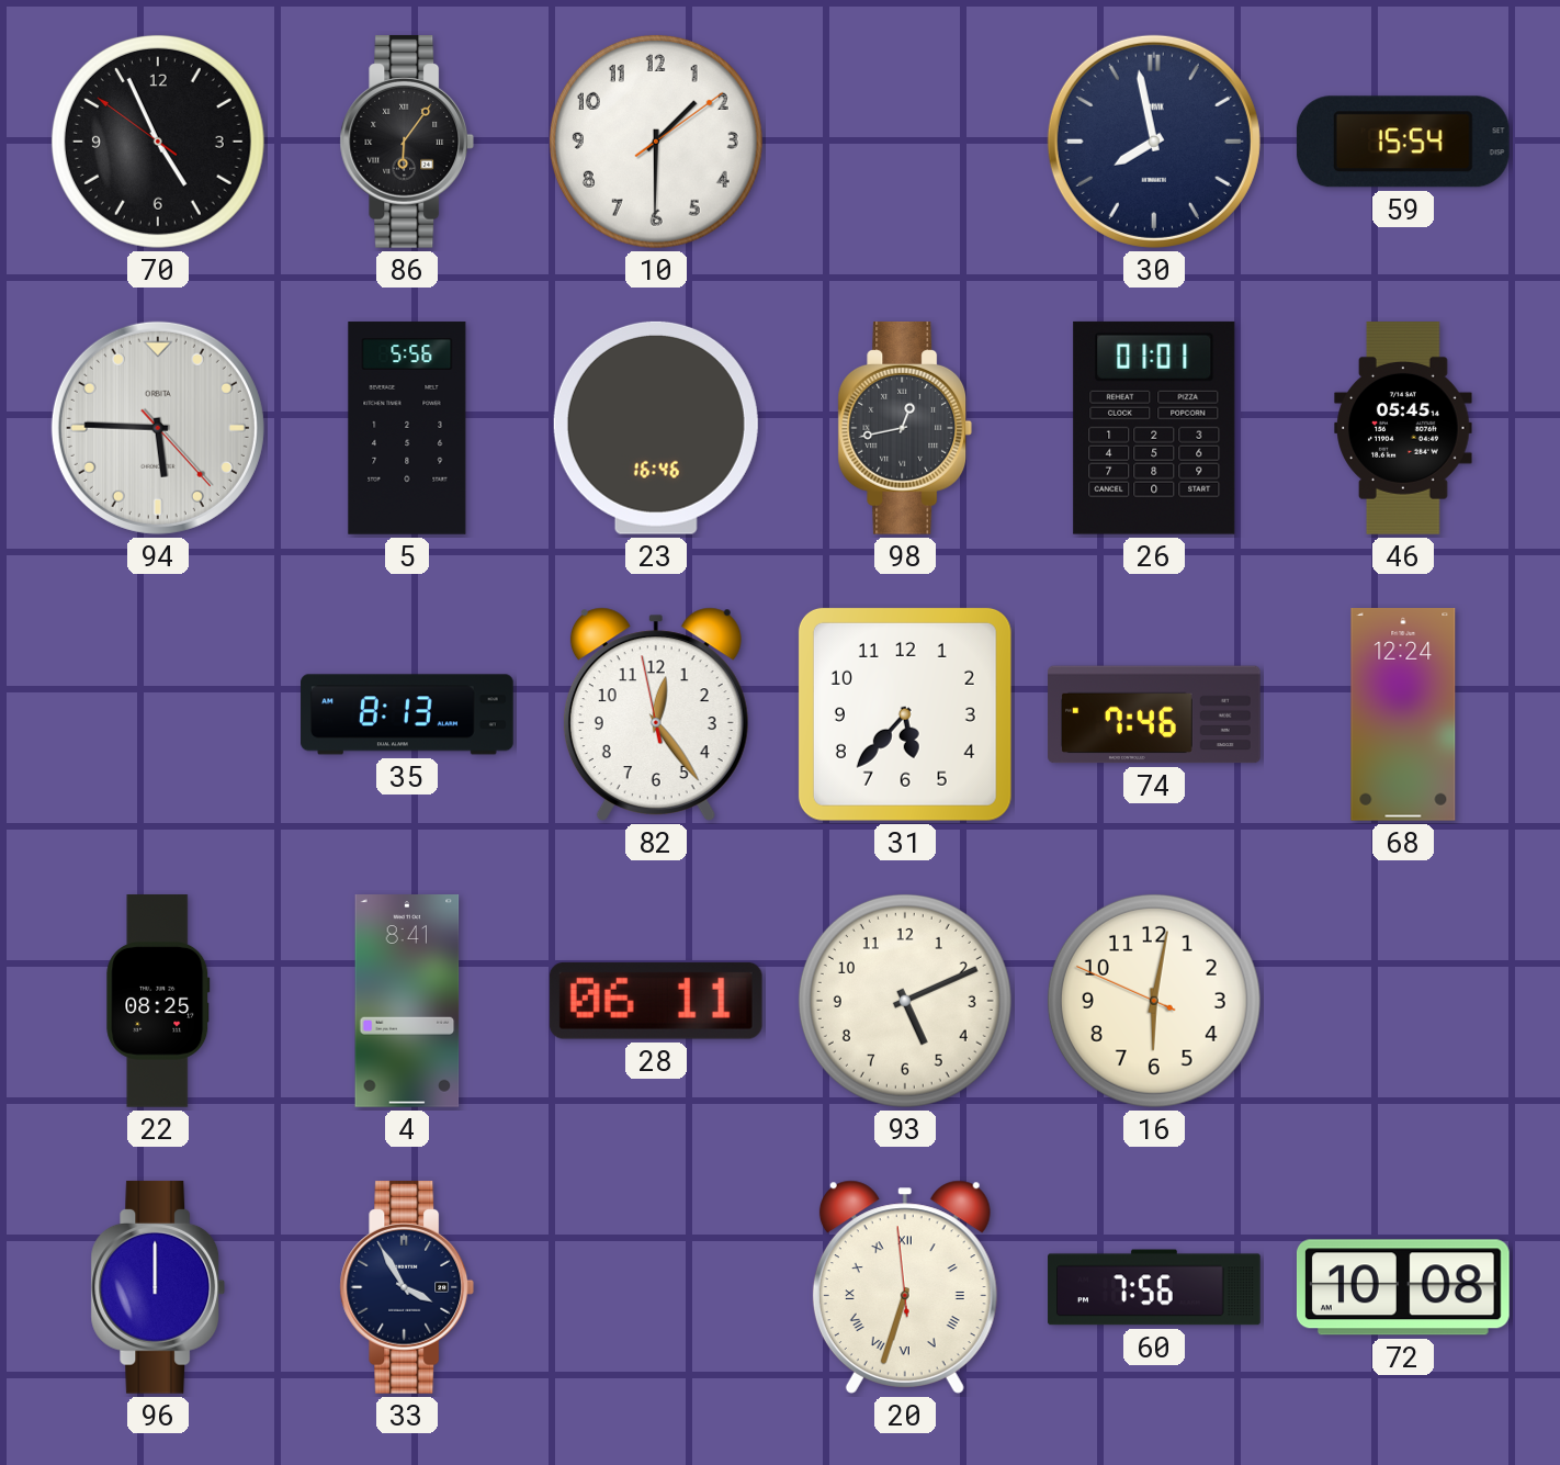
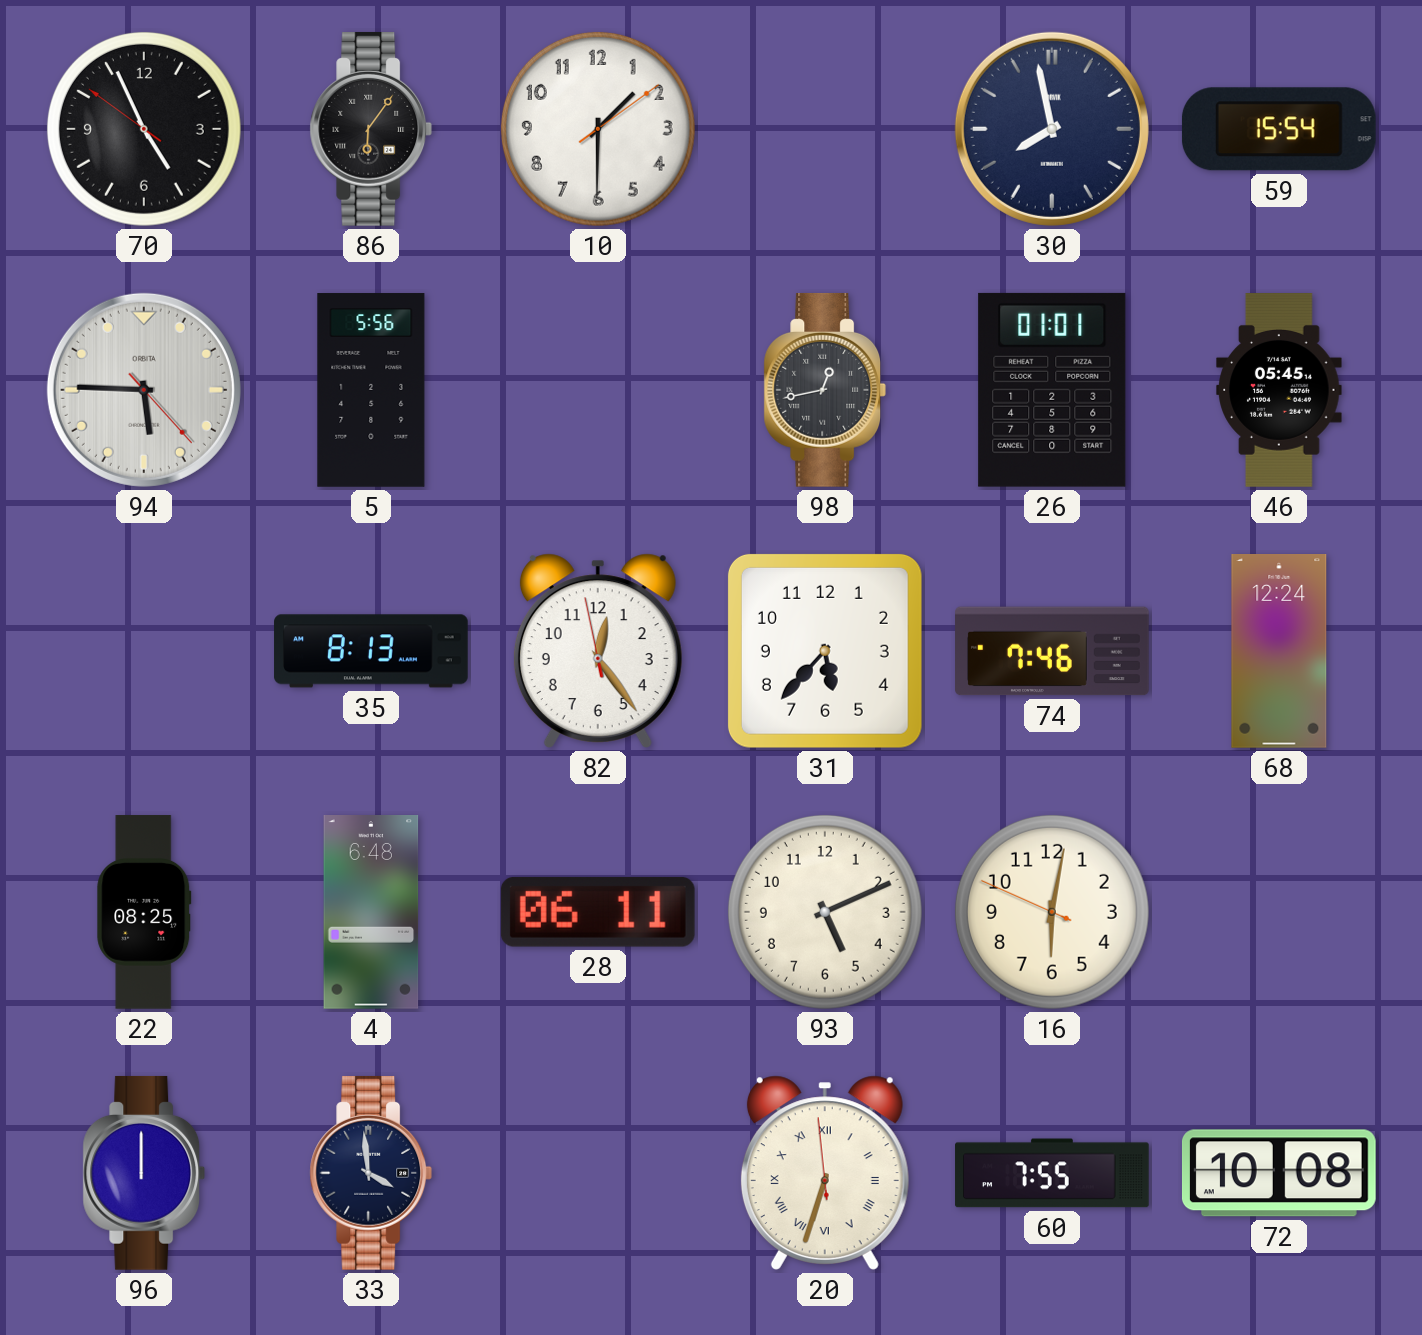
23: 16:46 -> none (656, 428)
4: 8:41 -> 6:48 (371, 913)
33: 3:55 -> 3:59 (371, 1173)
60: 7:56 -> 7:55 (1052, 1173)
